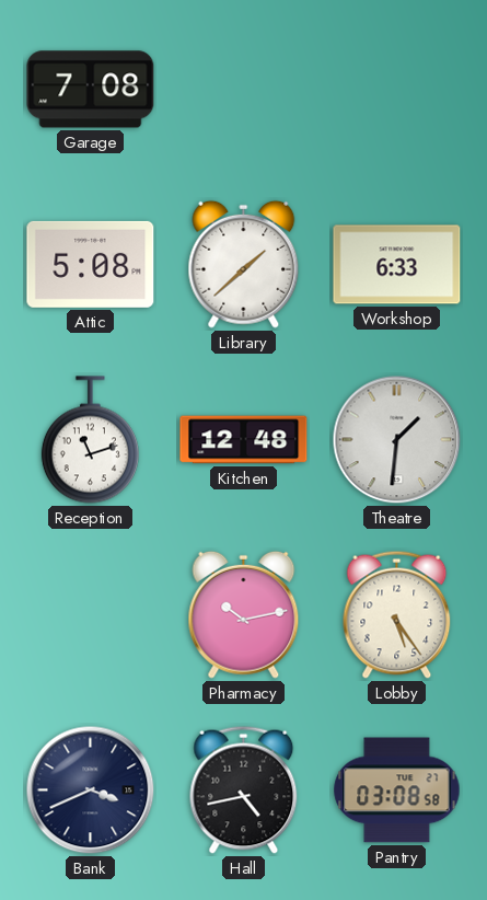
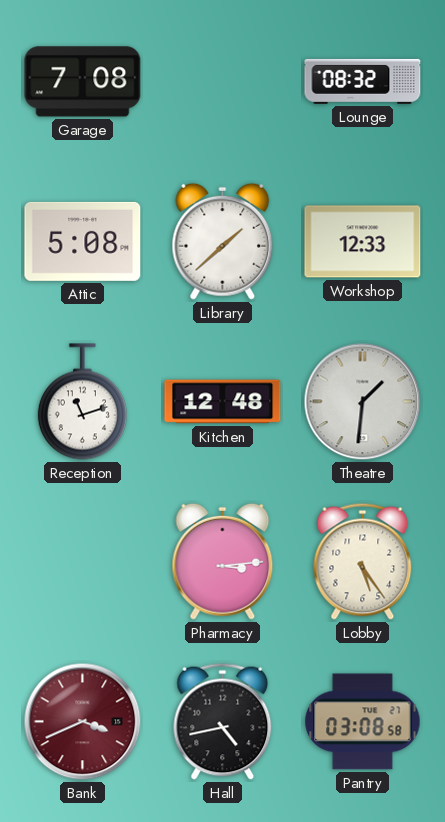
Lounge: none -> 08:32 (363, 81)
Workshop: 6:33 -> 12:33 (363, 242)
Pharmacy: 10:13 -> 3:14 (223, 561)
Bank dial: navy -> burgundy (83, 722)
